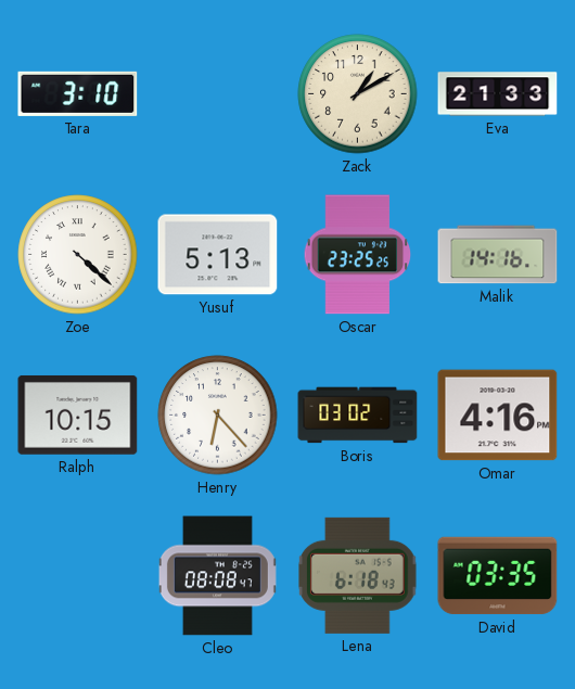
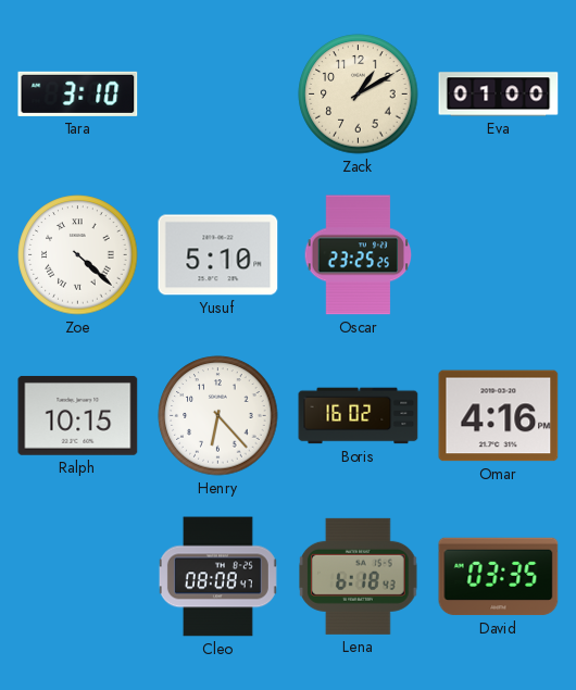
Eva: 21:33 -> 01:00 (499, 95)
Yusuf: 5:13 -> 5:10 (218, 255)
Malik: 14:16 -> none (498, 255)
Boris: 03:02 -> 16:02 (359, 416)
